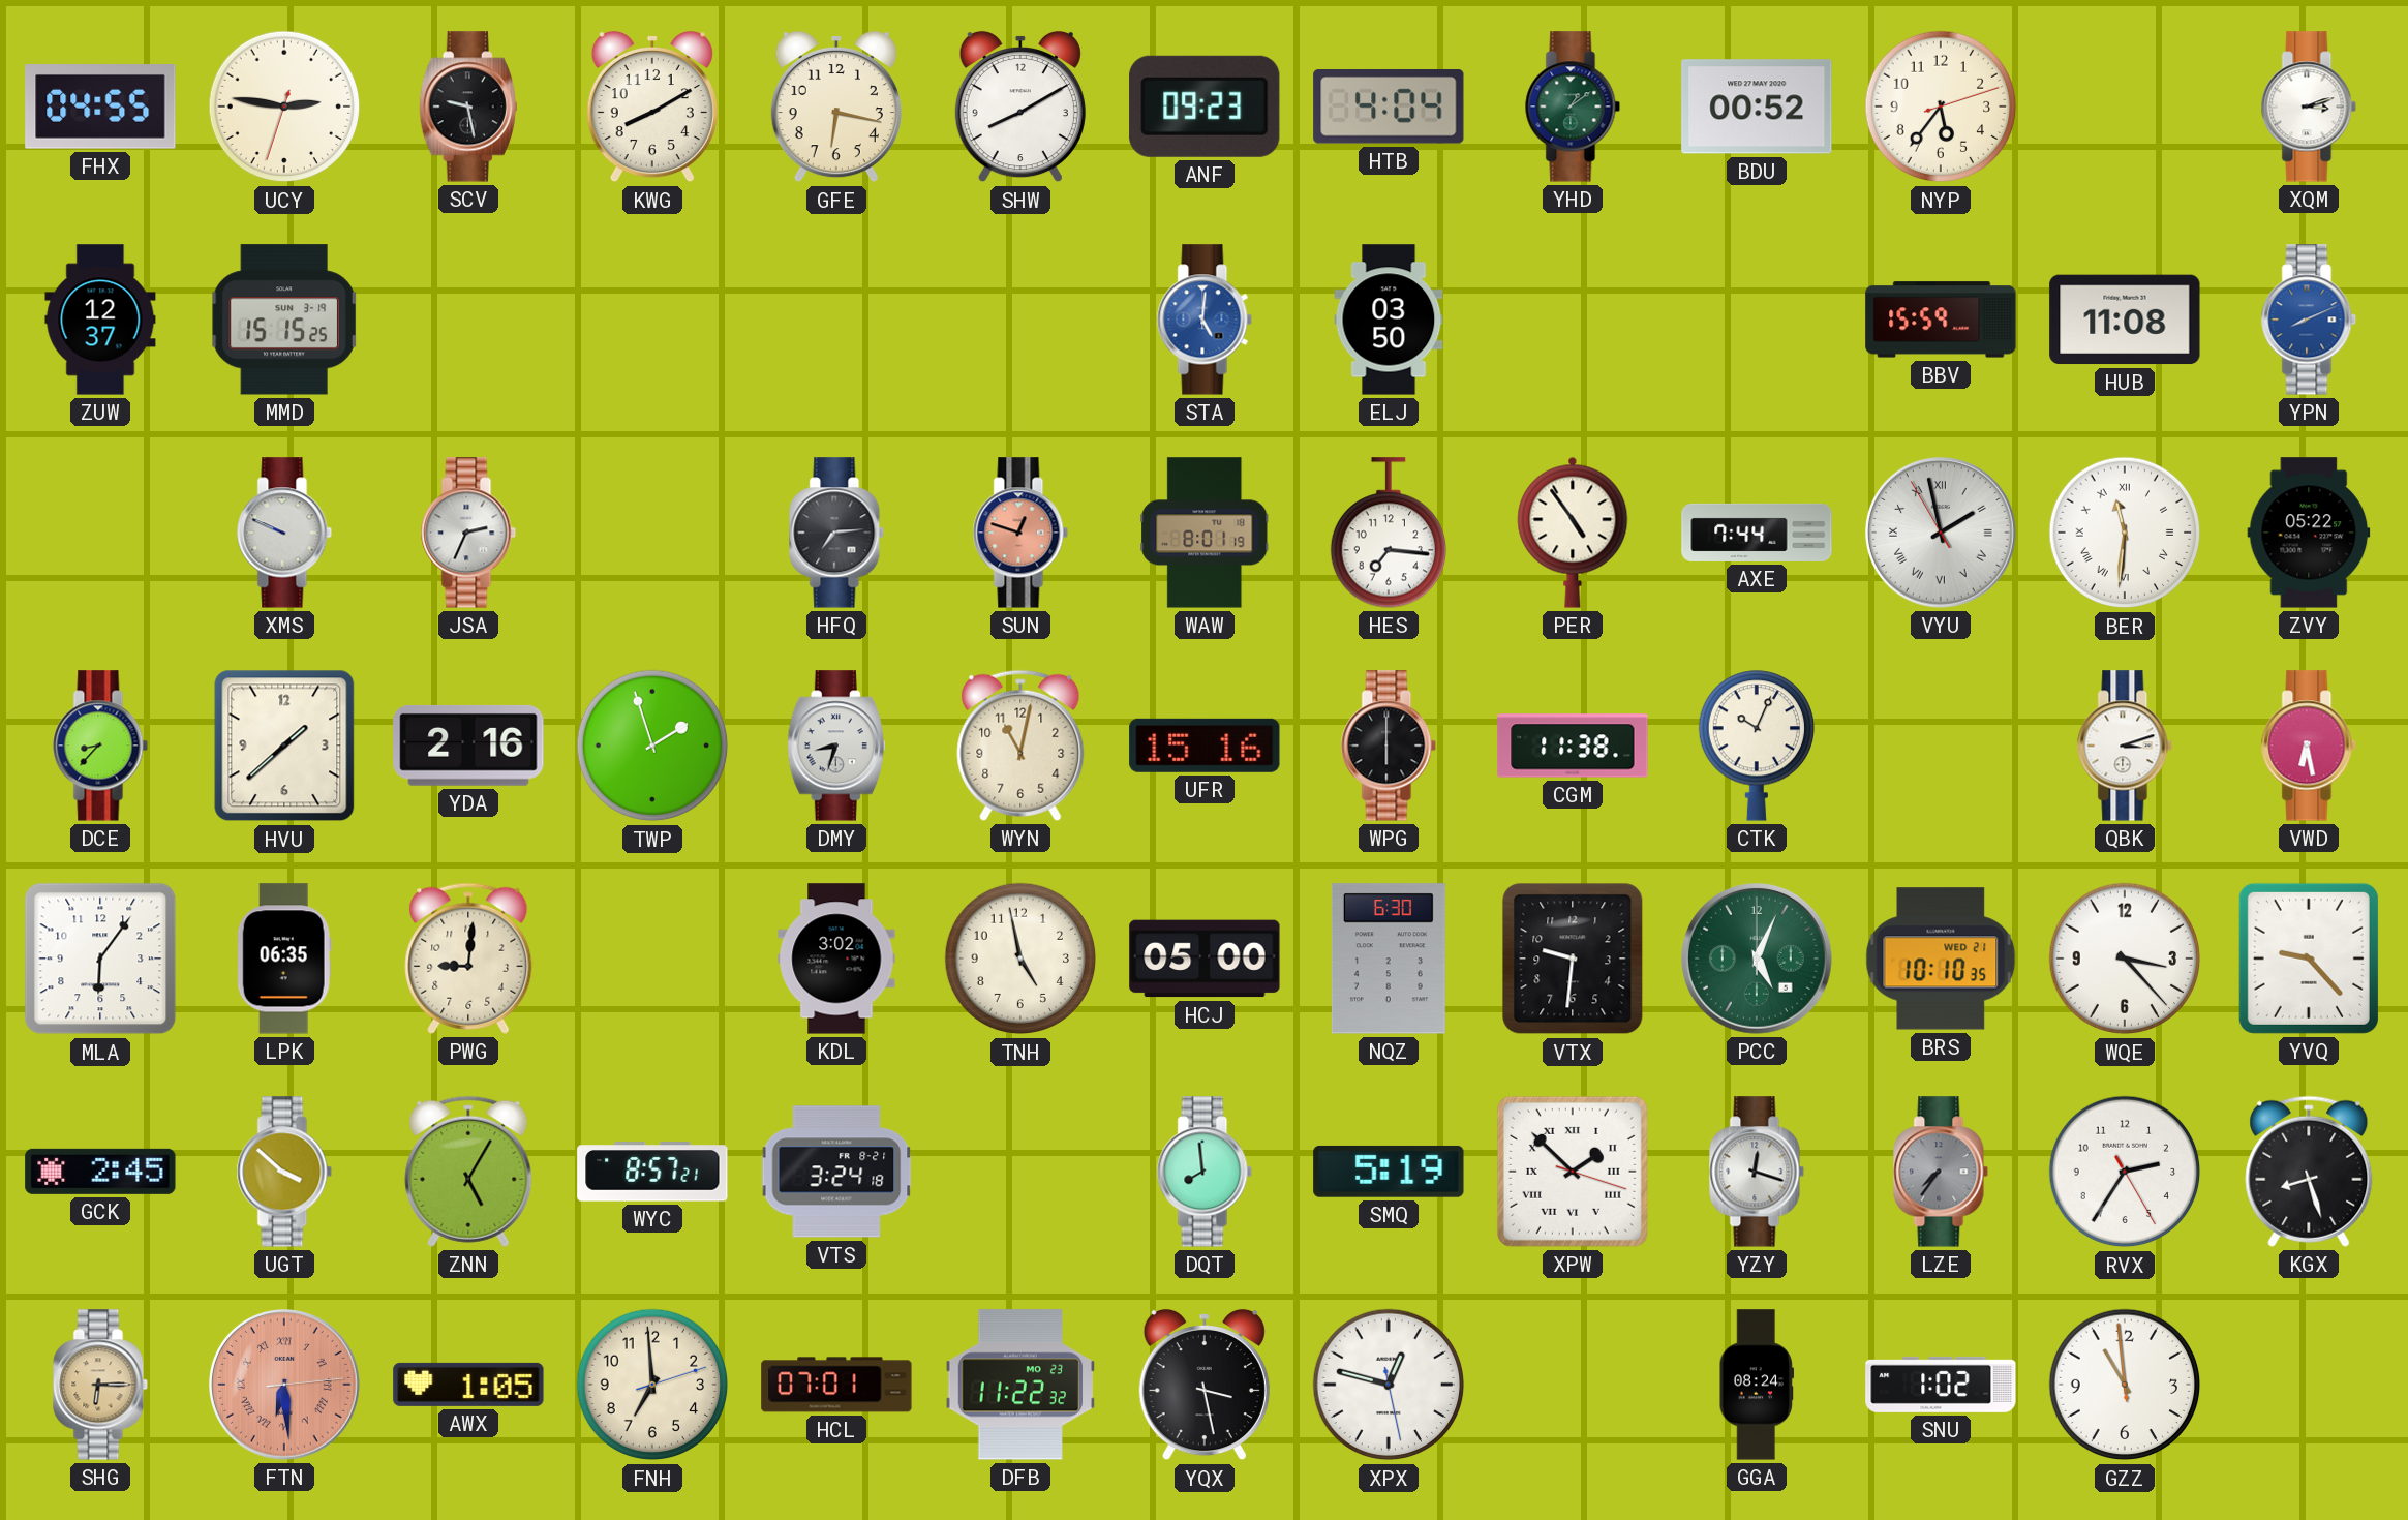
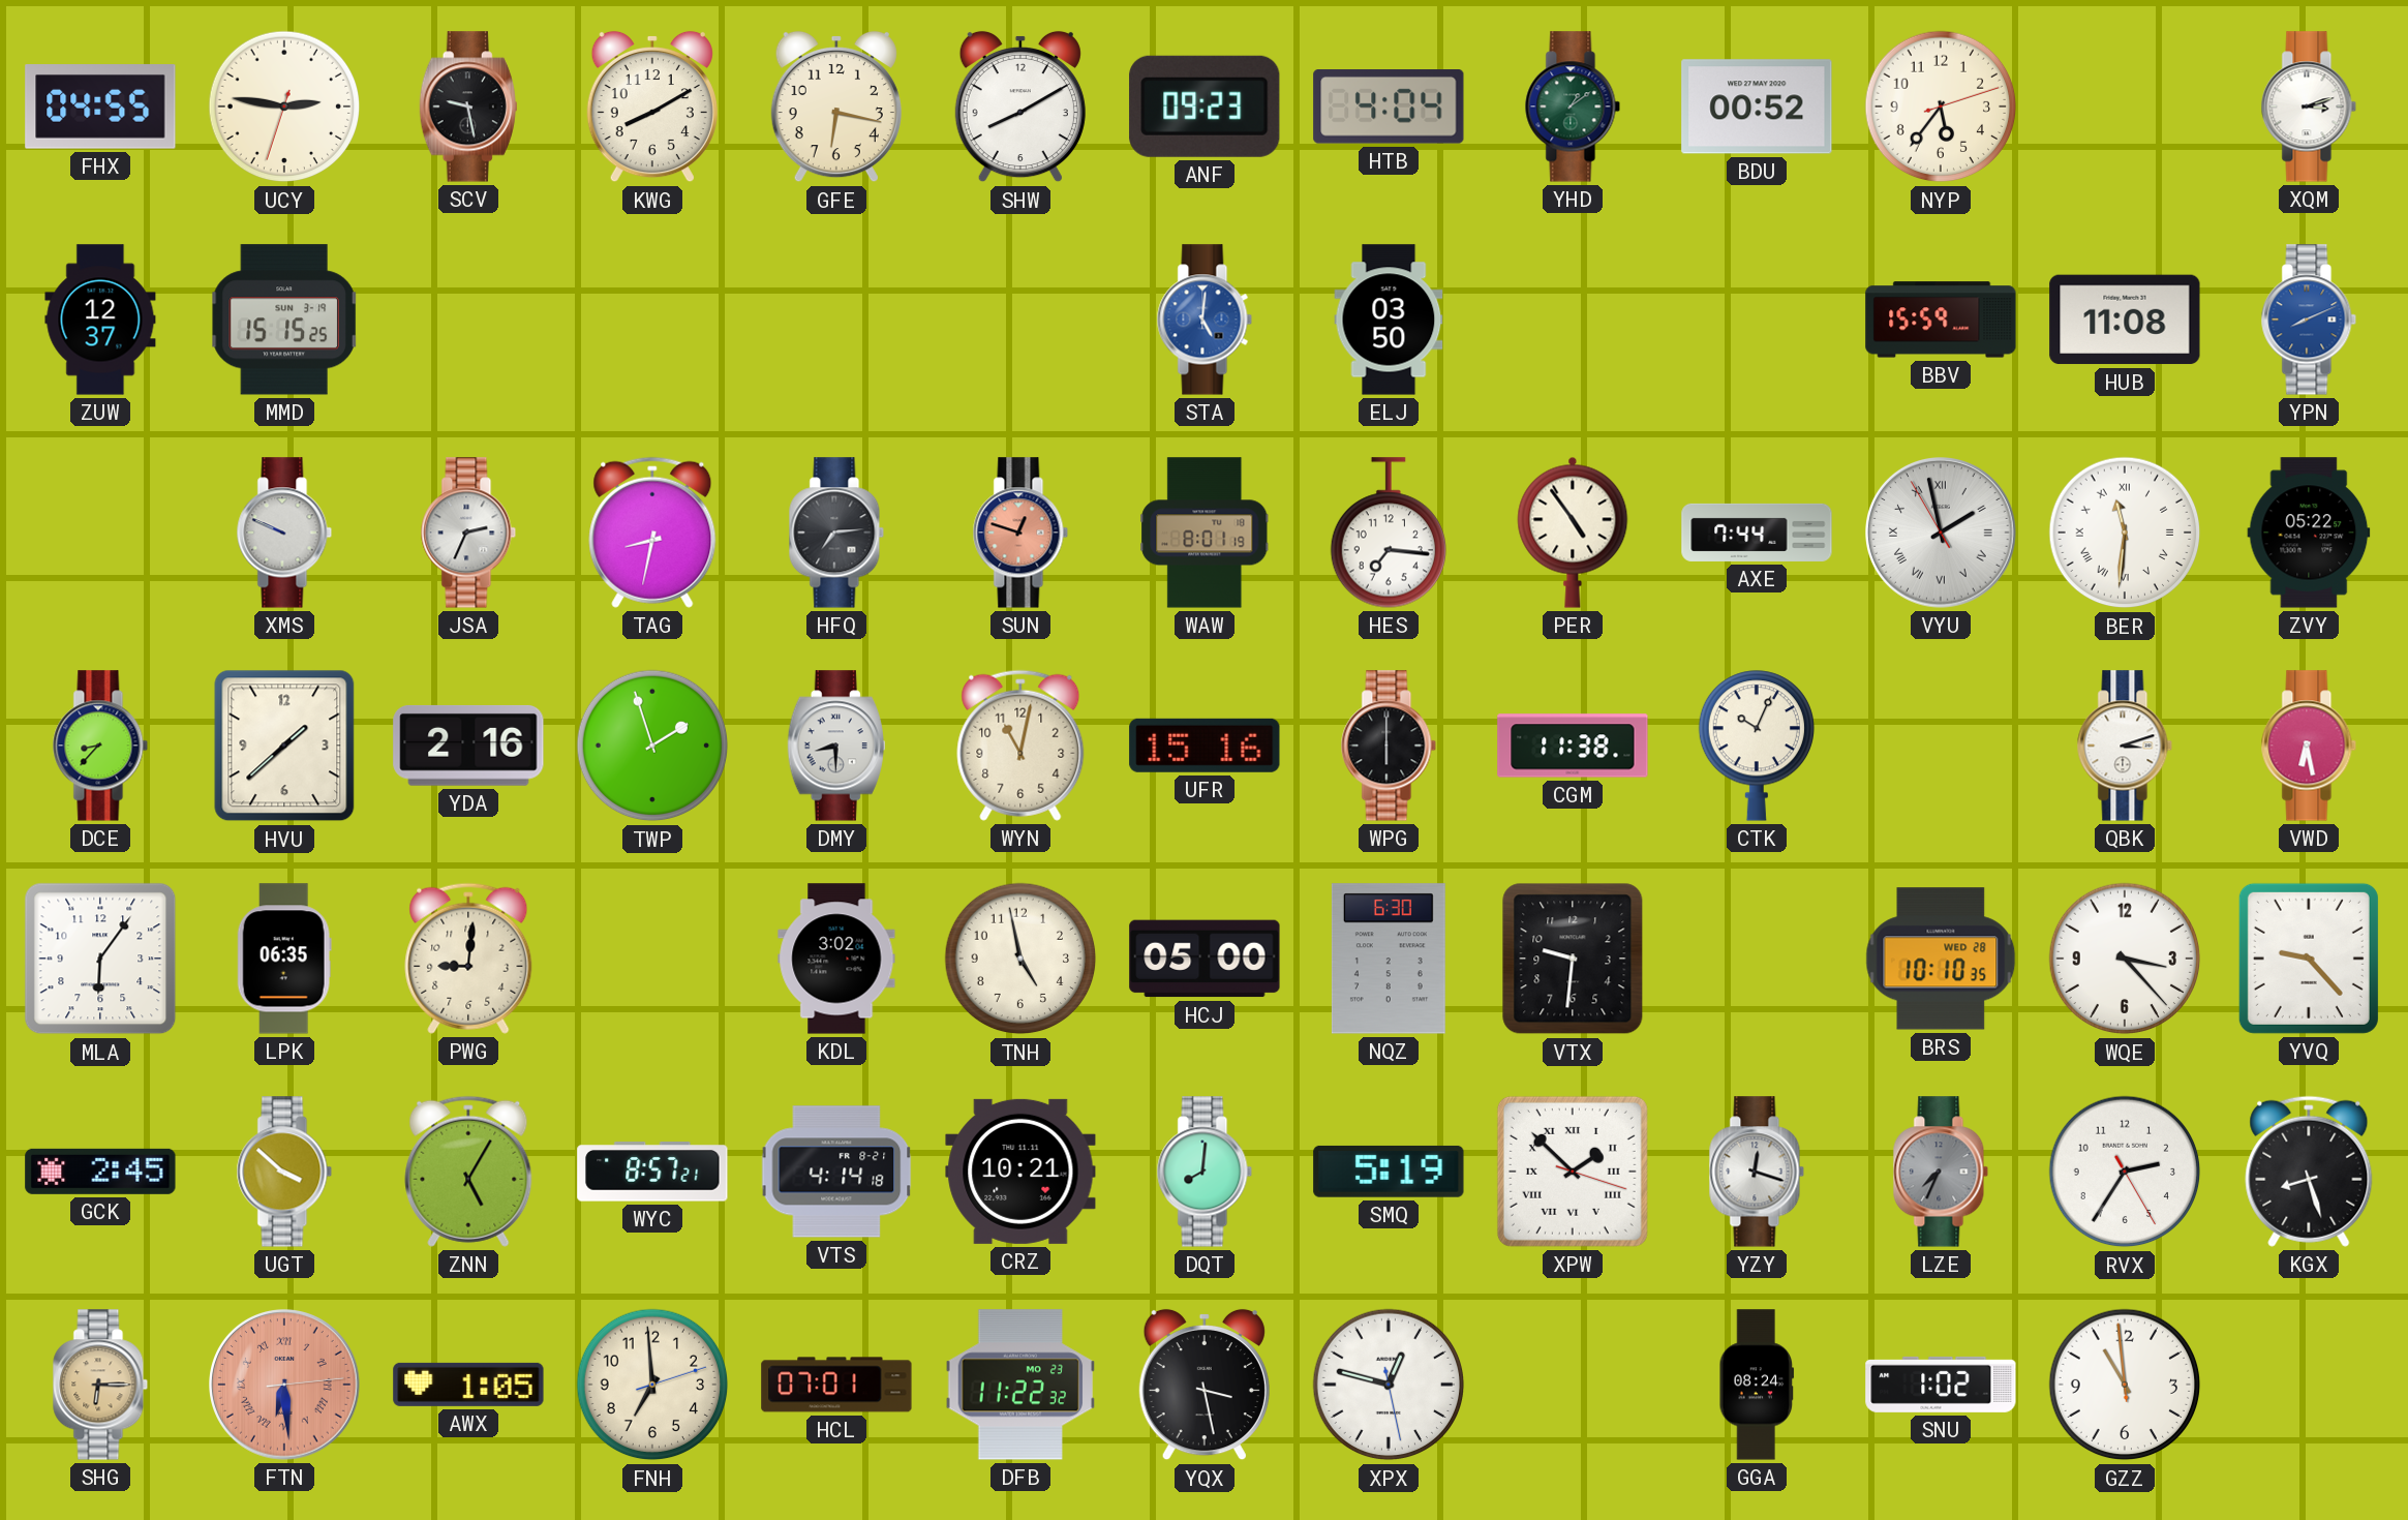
TAG: none -> 8:32 (652, 533)
DMY: 8:33 -> 8:30 (836, 746)
PCC: 5:04 -> none (1758, 960)
BRS date: WED 21 -> WED 28 (1941, 959)
VTS: 3:24 -> 4:14 (836, 1172)
CRZ: none -> 10:21 (1020, 1172)
DQT: 7:59 -> 8:01 (1205, 1172)
LZE: 7:36 -> 7:34 (1941, 1172)
